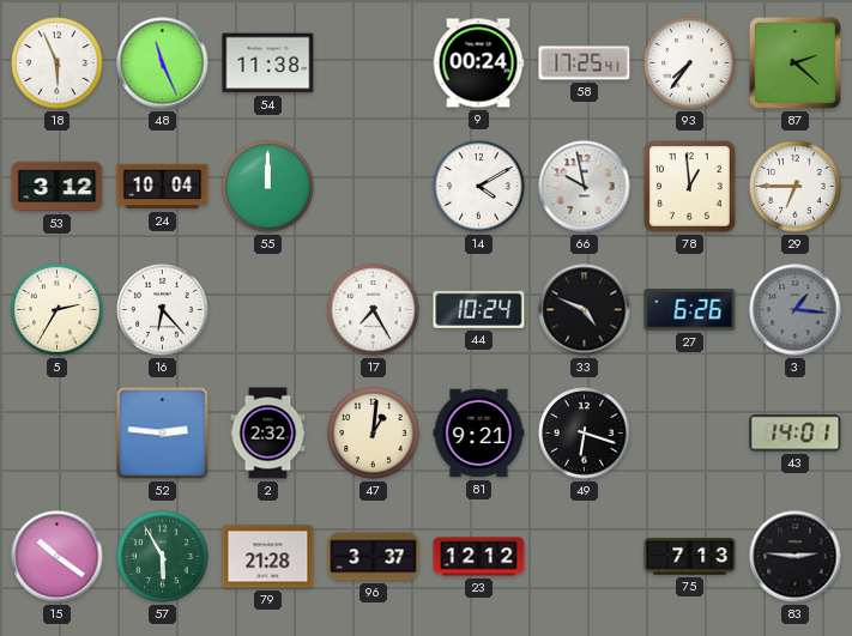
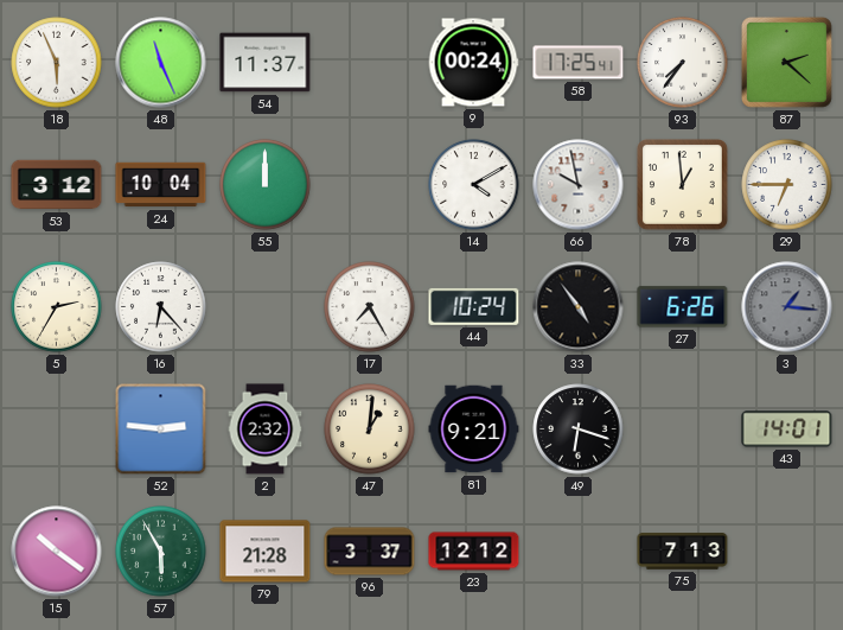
54: 11:38 -> 11:37 (266, 63)
33: 4:49 -> 4:54 (579, 307)
83: 2:46 -> none (796, 557)
